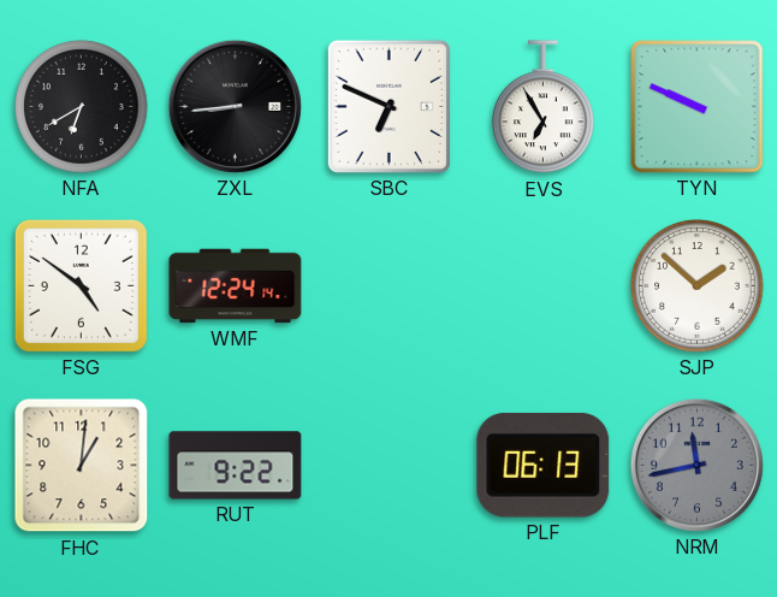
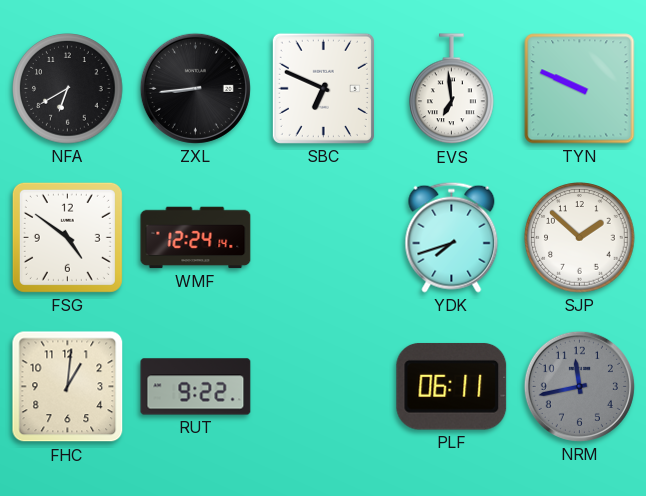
EVS: 6:55 -> 6:59 (452, 89)
YDK: none -> 7:42 (452, 237)
PLF: 06:13 -> 06:11 (452, 386)
